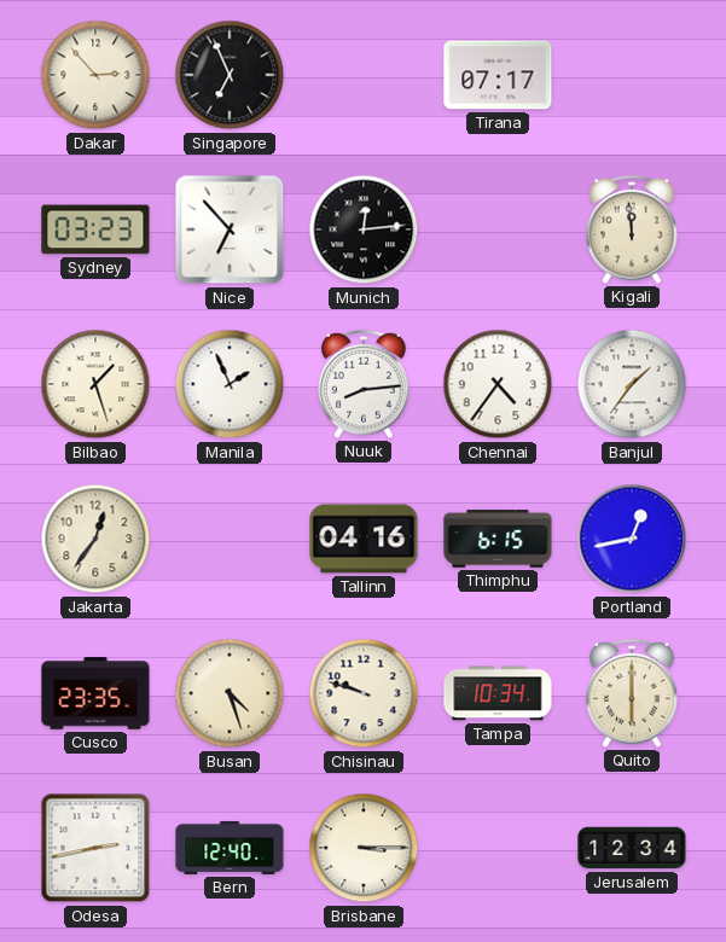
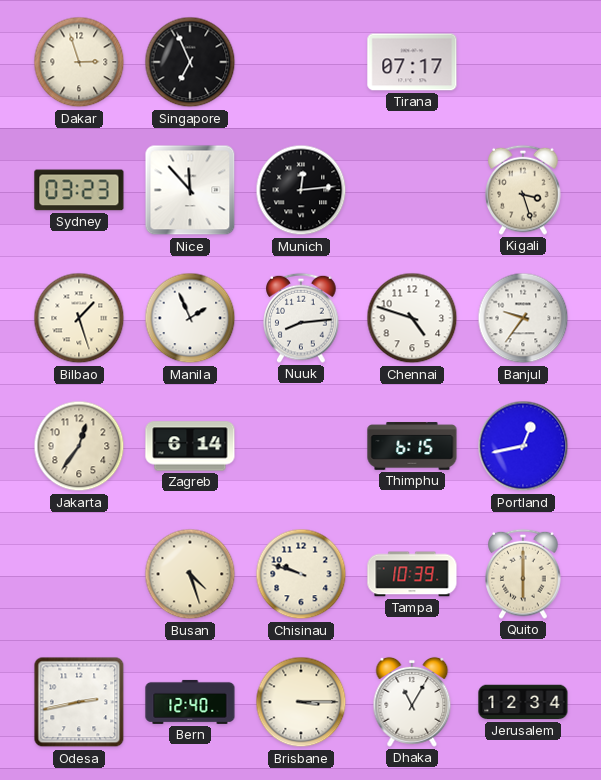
Dakar: 2:53 -> 2:57 (79, 62)
Nice: 6:53 -> 11:53 (190, 190)
Kigali: 11:59 -> 3:27 (523, 190)
Chennai: 4:36 -> 4:48 (412, 318)
Banjul: 1:36 -> 9:36 (523, 318)
Zagreb: none -> 6:14 (190, 446)
Tallinn: 04:16 -> none (364, 539)
Cusco: 23:35 -> none (95, 693)
Tampa: 10:34 -> 10:39 (412, 574)
Dhaka: none -> 11:05 (412, 702)
